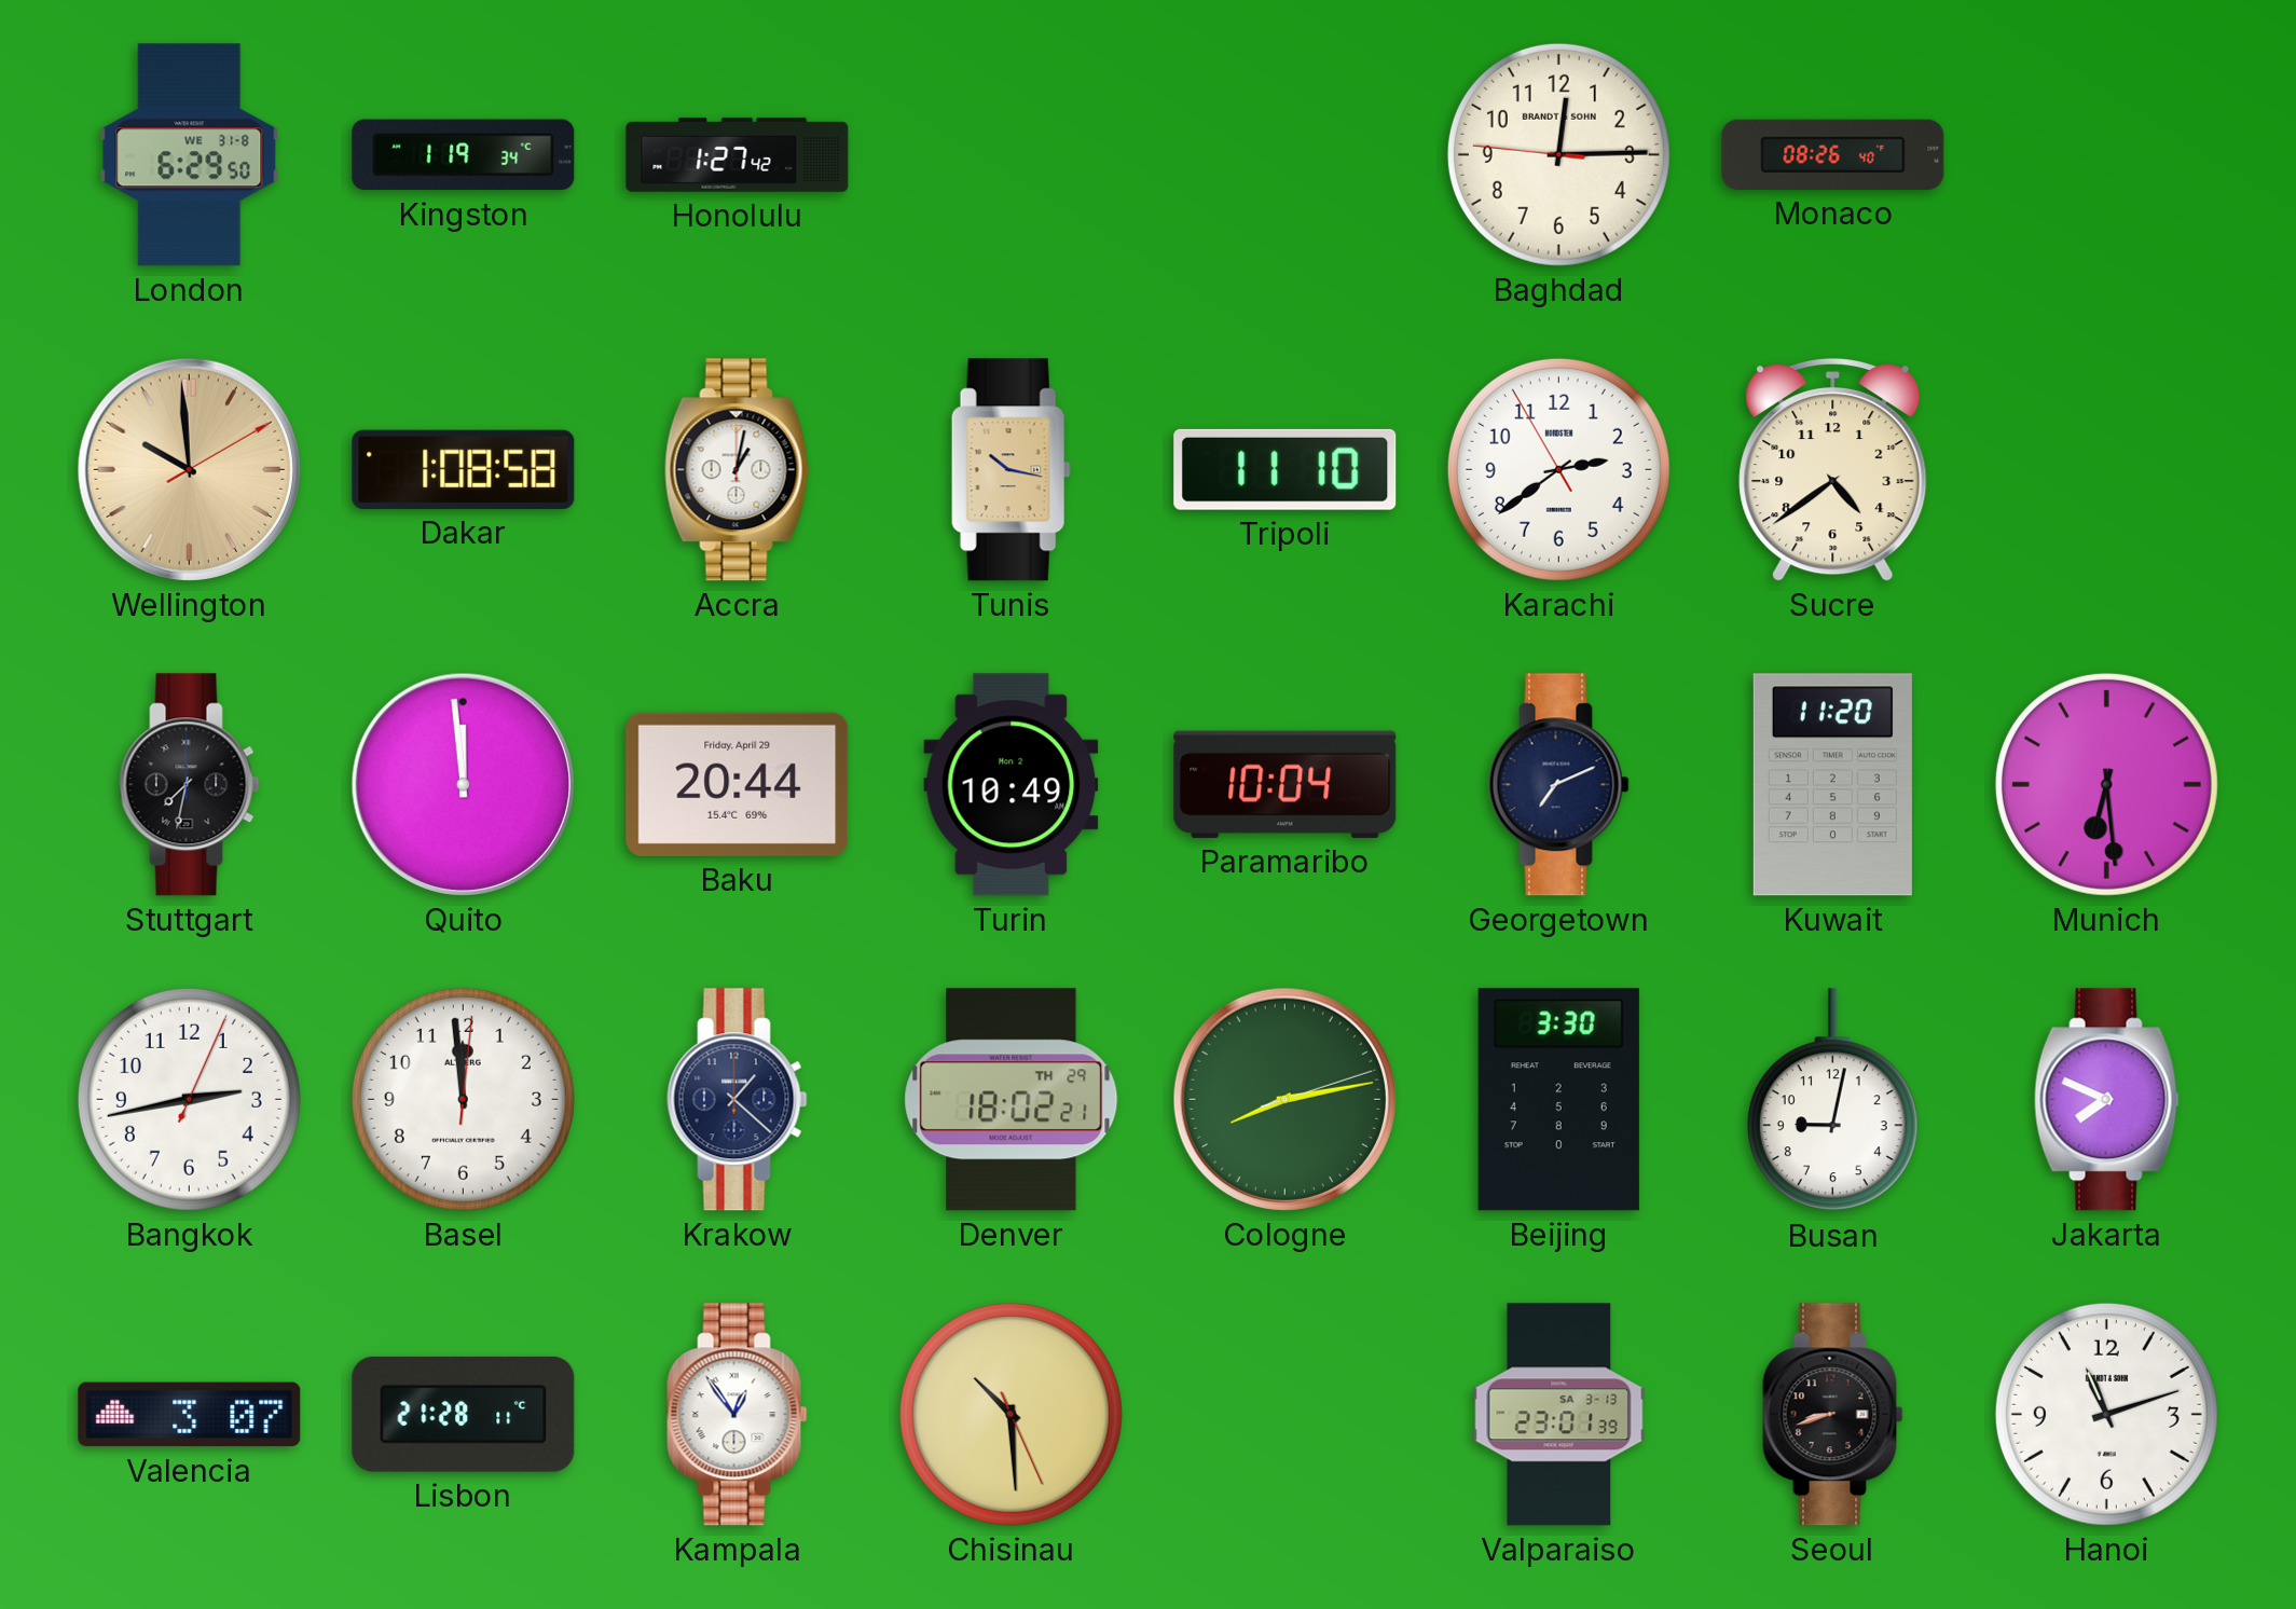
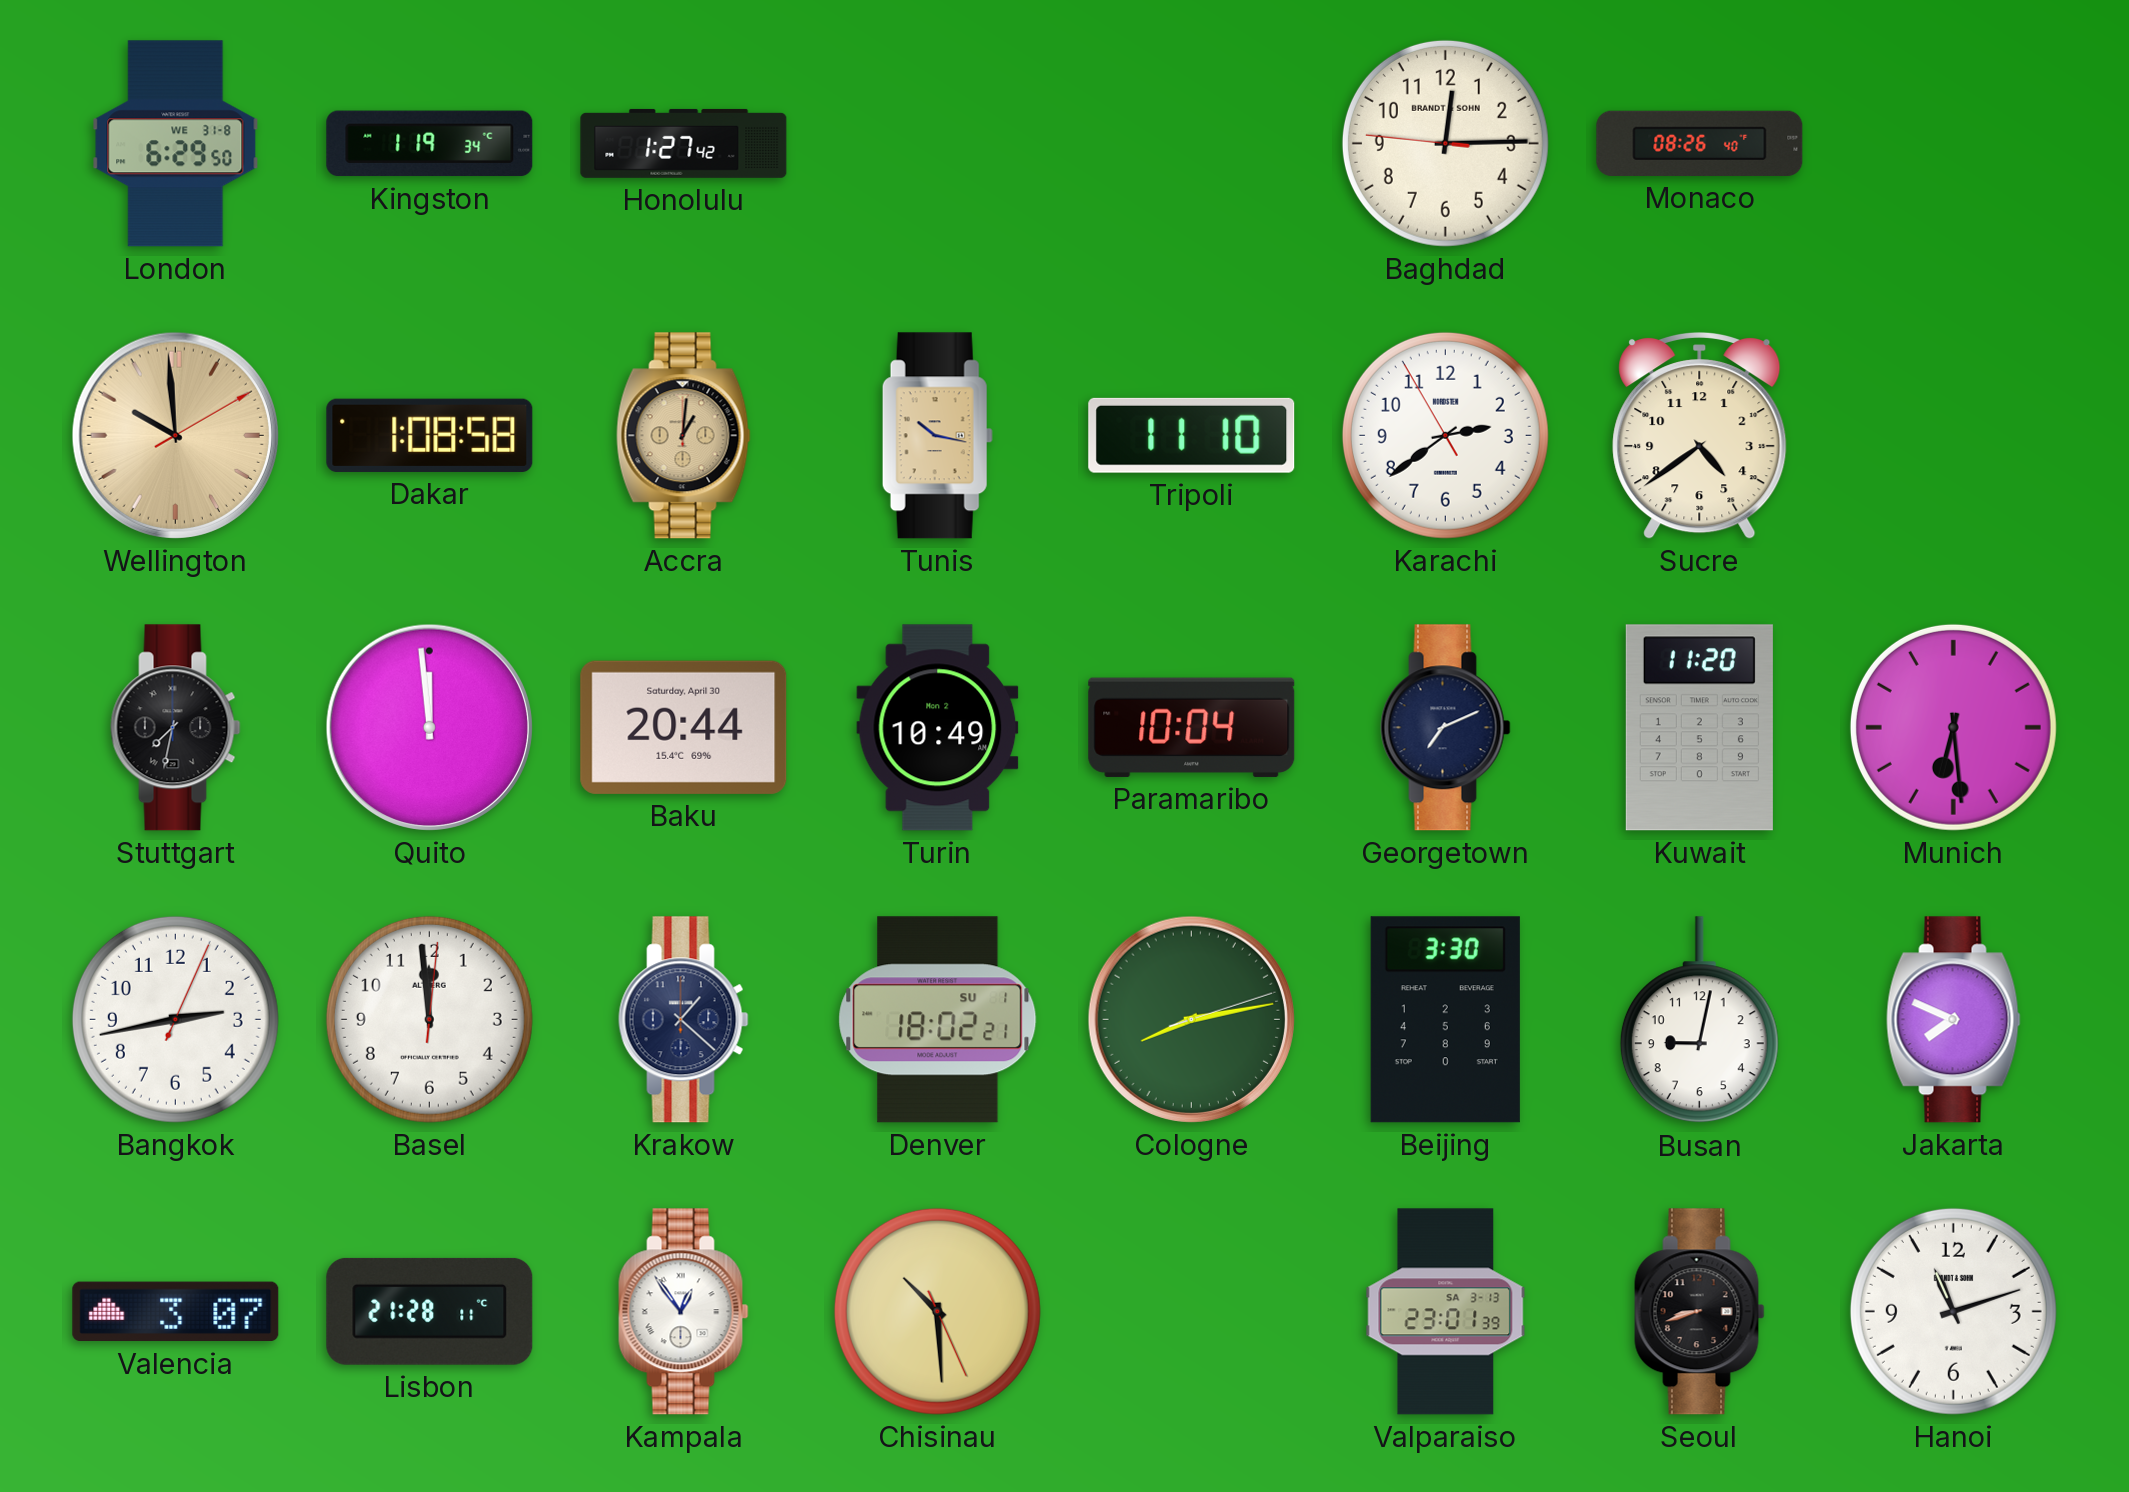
Accra: 1:02 -> 1:01 (684, 436)
Accra dial: white -> champagne (684, 436)
Baku date: Friday, April 29 -> Saturday, April 30 (684, 727)
Denver date: TH 29 -> SU 1 (938, 1020)
